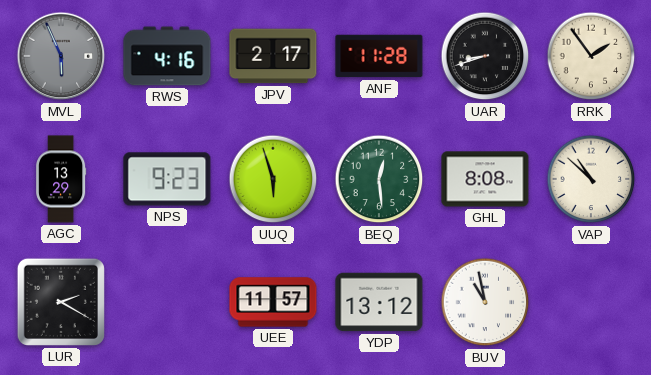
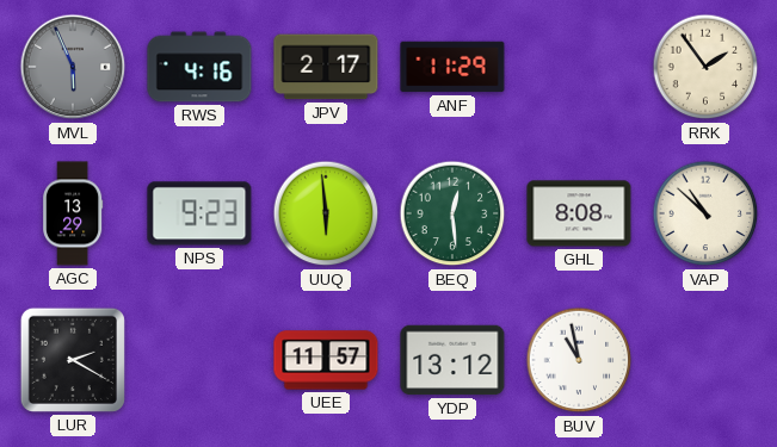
ANF: 11:28 -> 11:29 (452, 67)
UAR: 8:42 -> none (485, 56)
UUQ: 5:57 -> 5:59 (326, 213)
